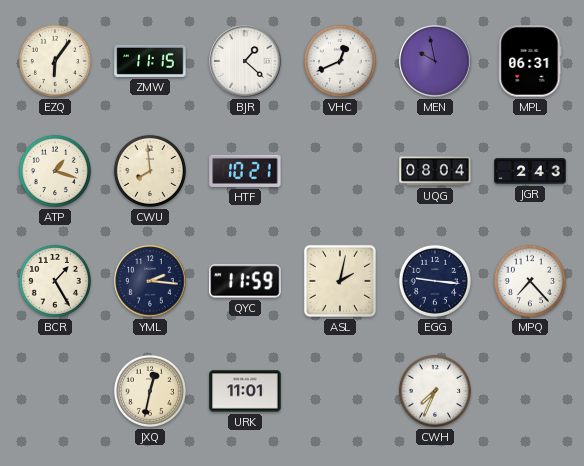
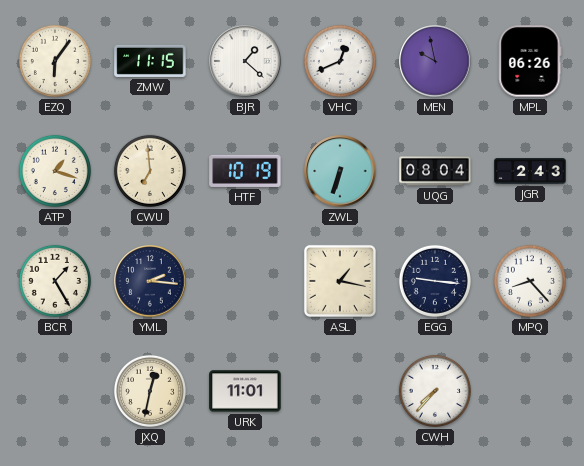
MPL: 06:31 -> 06:26 (530, 61)
CWU: 7:59 -> 6:59 (150, 171)
HTF: 10:21 -> 10:19 (245, 171)
ZWL: none -> 6:33 (340, 171)
QYC: 11:59 -> none (245, 281)
ASL: 2:02 -> 1:17 (340, 281)
MPQ: 7:23 -> 8:23 (530, 281)
CWH: 7:34 -> 7:37 (435, 391)
